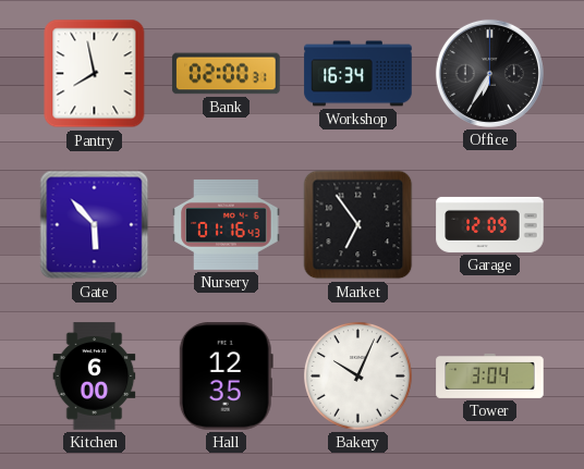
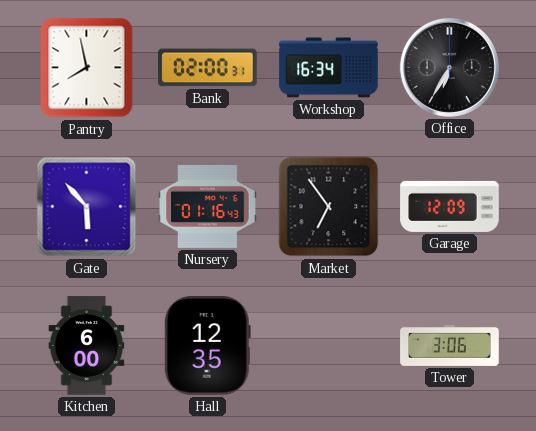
Bakery: 10:04 -> none (358, 377)
Tower: 3:04 -> 3:06 (450, 345)
